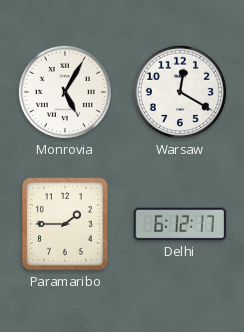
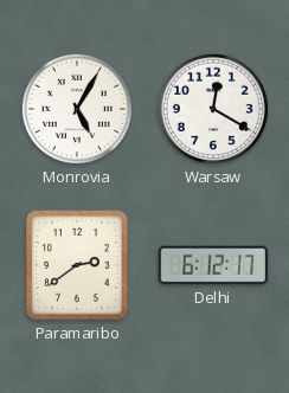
Paramaribo: 1:45 -> 2:39 (77, 265)
